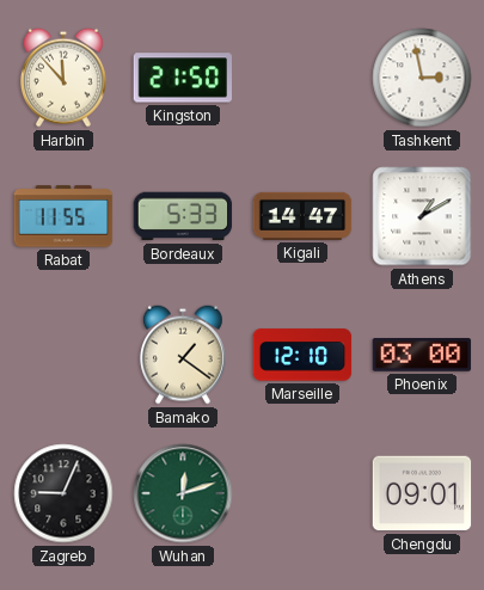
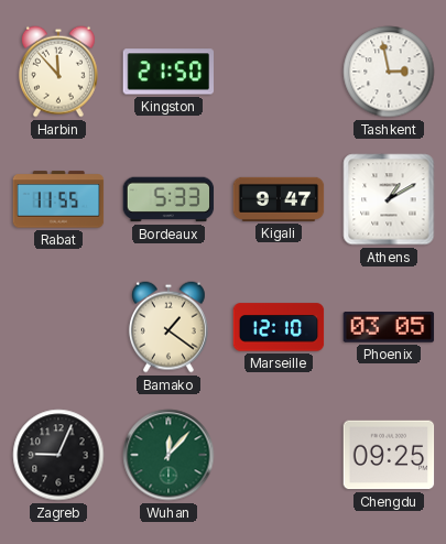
Kigali: 14:47 -> 9:47 (279, 199)
Phoenix: 03:00 -> 03:05 (389, 328)
Wuhan: 12:12 -> 12:07 (168, 455)
Chengdu: 09:01 -> 09:25 (389, 455)
